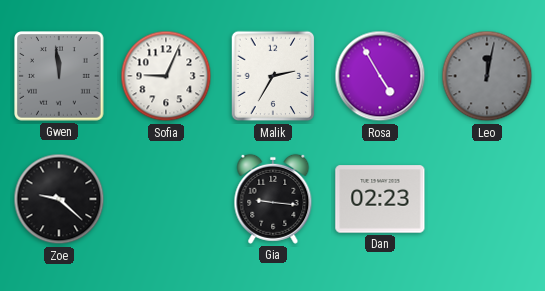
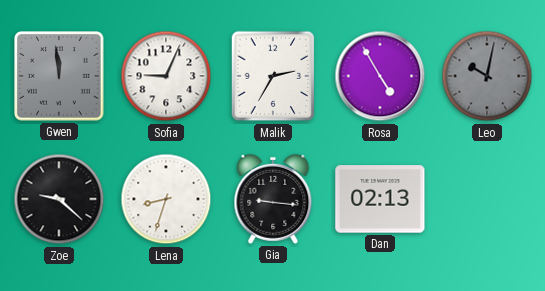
Leo: 12:02 -> 10:02 (487, 76)
Lena: none -> 8:33 (166, 199)
Dan: 02:23 -> 02:13 (380, 199)
